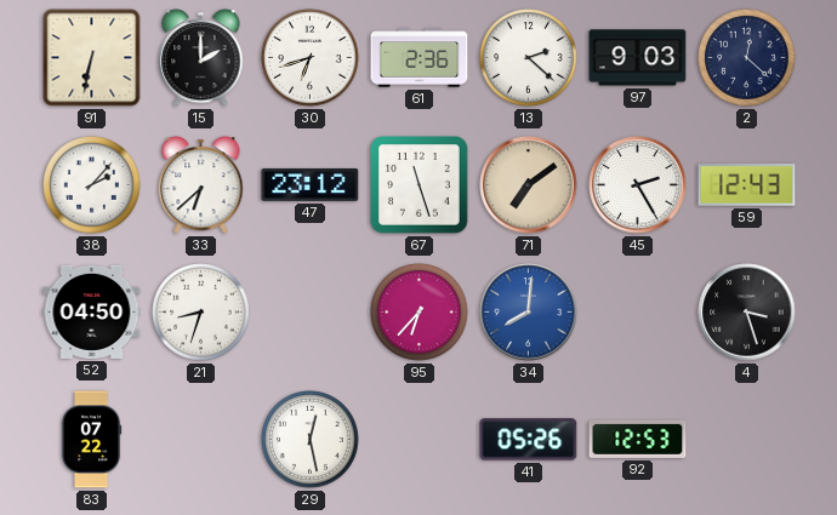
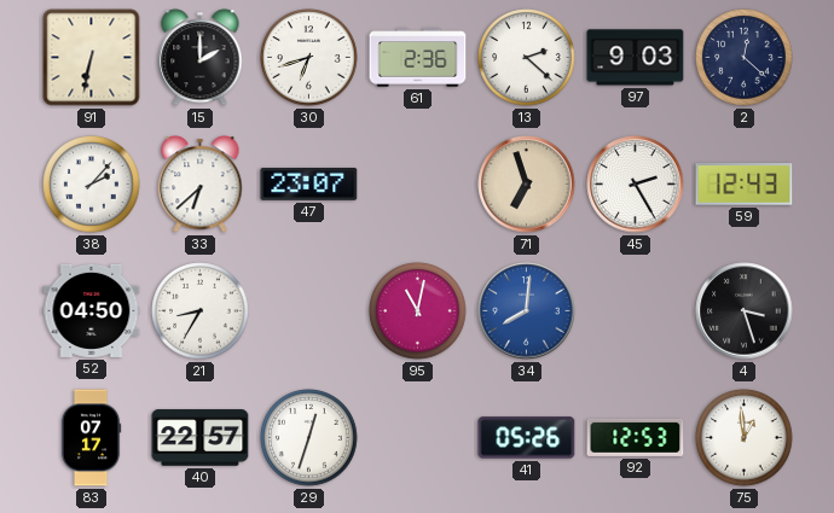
47: 23:12 -> 23:07 (309, 183)
67: 11:27 -> none (420, 185)
71: 7:09 -> 6:57 (527, 185)
21: 8:33 -> 8:35 (201, 311)
95: 6:37 -> 11:02 (418, 311)
83: 07:22 -> 07:17 (91, 438)
40: none -> 22:57 (201, 438)
29: 12:28 -> 12:33 (309, 438)
75: none -> 12:59 (745, 438)
